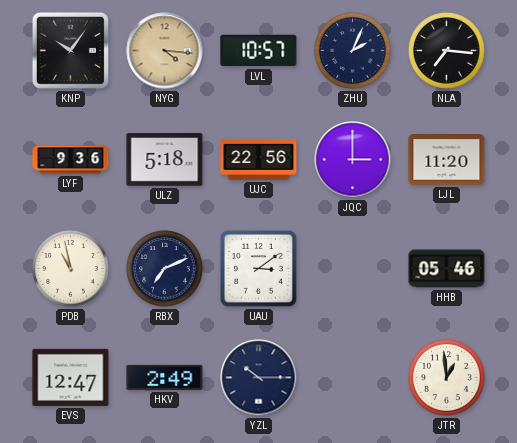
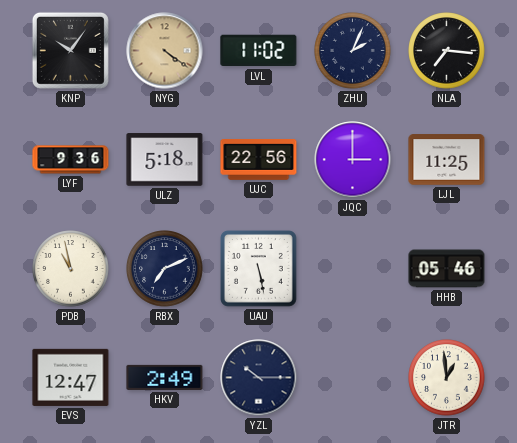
NYG: 4:16 -> 4:21 (165, 51)
LVL: 10:57 -> 11:02 (259, 51)
LJL: 11:20 -> 11:25 (447, 160)
UAU: 3:09 -> 5:28 (258, 268)
